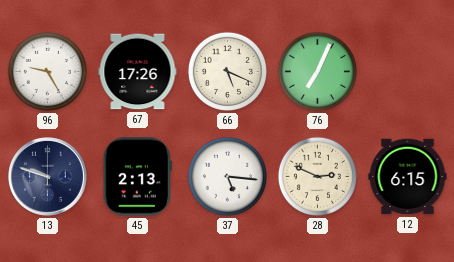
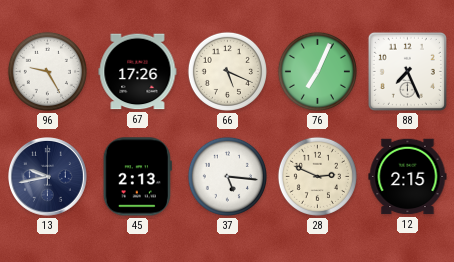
88: none -> 7:26 (407, 71)
13: 9:48 -> 9:43 (48, 177)
12: 6:15 -> 2:15 (408, 177)
